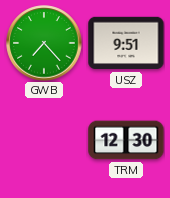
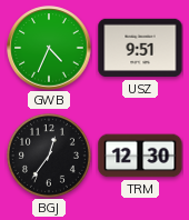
GWB: 7:23 -> 4:34 (49, 48)
BGJ: none -> 12:36 (49, 156)
